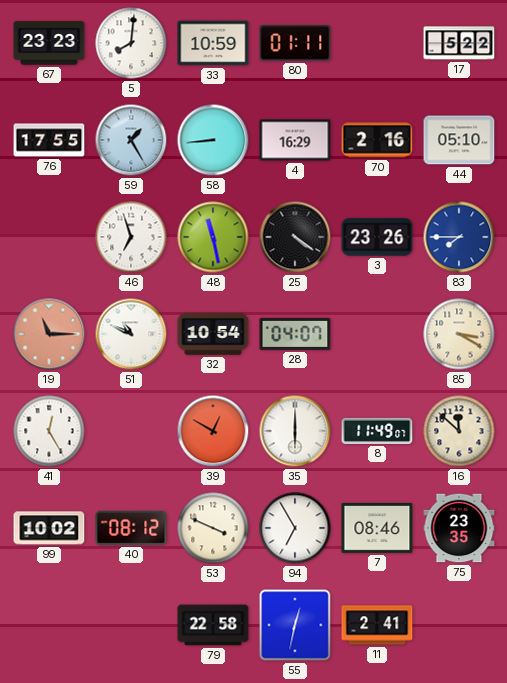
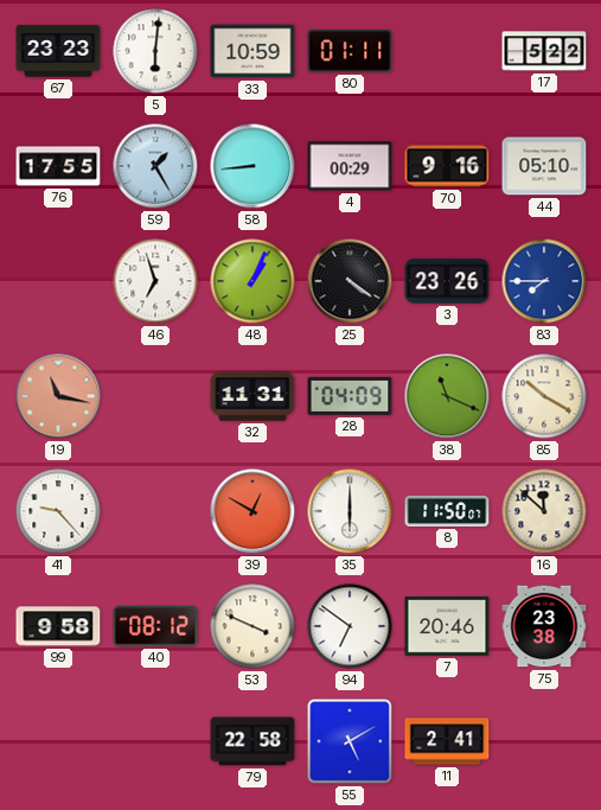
5: 8:01 -> 6:01 (155, 51)
4: 16:29 -> 00:29 (350, 166)
70: 2:16 -> 9:16 (447, 166)
48: 11:28 -> 1:04 (252, 281)
19: 11:15 -> 11:17 (58, 396)
51: 10:49 -> none (131, 334)
32: 10:54 -> 11:31 (252, 396)
28: 04:07 -> 04:09 (350, 396)
38: none -> 11:19 (447, 396)
85: 3:20 -> 10:20 (544, 396)
41: 12:25 -> 9:23 (58, 511)
8: 11:49 -> 11:50 (447, 511)
99: 10:02 -> 9:58 (58, 626)
94: 6:55 -> 6:51 (350, 626)
7: 08:46 -> 20:46 (447, 627)
75: 23:35 -> 23:38 (544, 626)
55: 12:32 -> 5:10 (350, 741)
